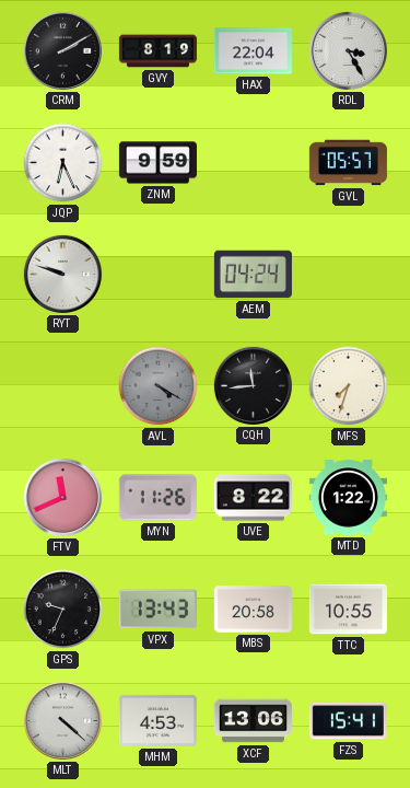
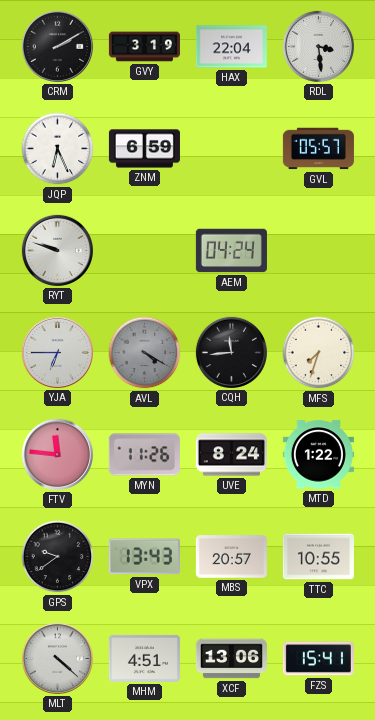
GVY: 8:19 -> 3:19 (144, 47)
RDL: 3:25 -> 3:29 (318, 46)
ZNM: 9:59 -> 6:59 (144, 149)
YJA: none -> 6:45 (57, 352)
FTV: 11:41 -> 11:46 (57, 454)
UVE: 8:22 -> 8:24 (231, 455)
GPS: 9:34 -> 9:39 (58, 557)
MBS: 20:58 -> 20:57 (231, 557)
MHM: 4:53 -> 4:51 (144, 658)
